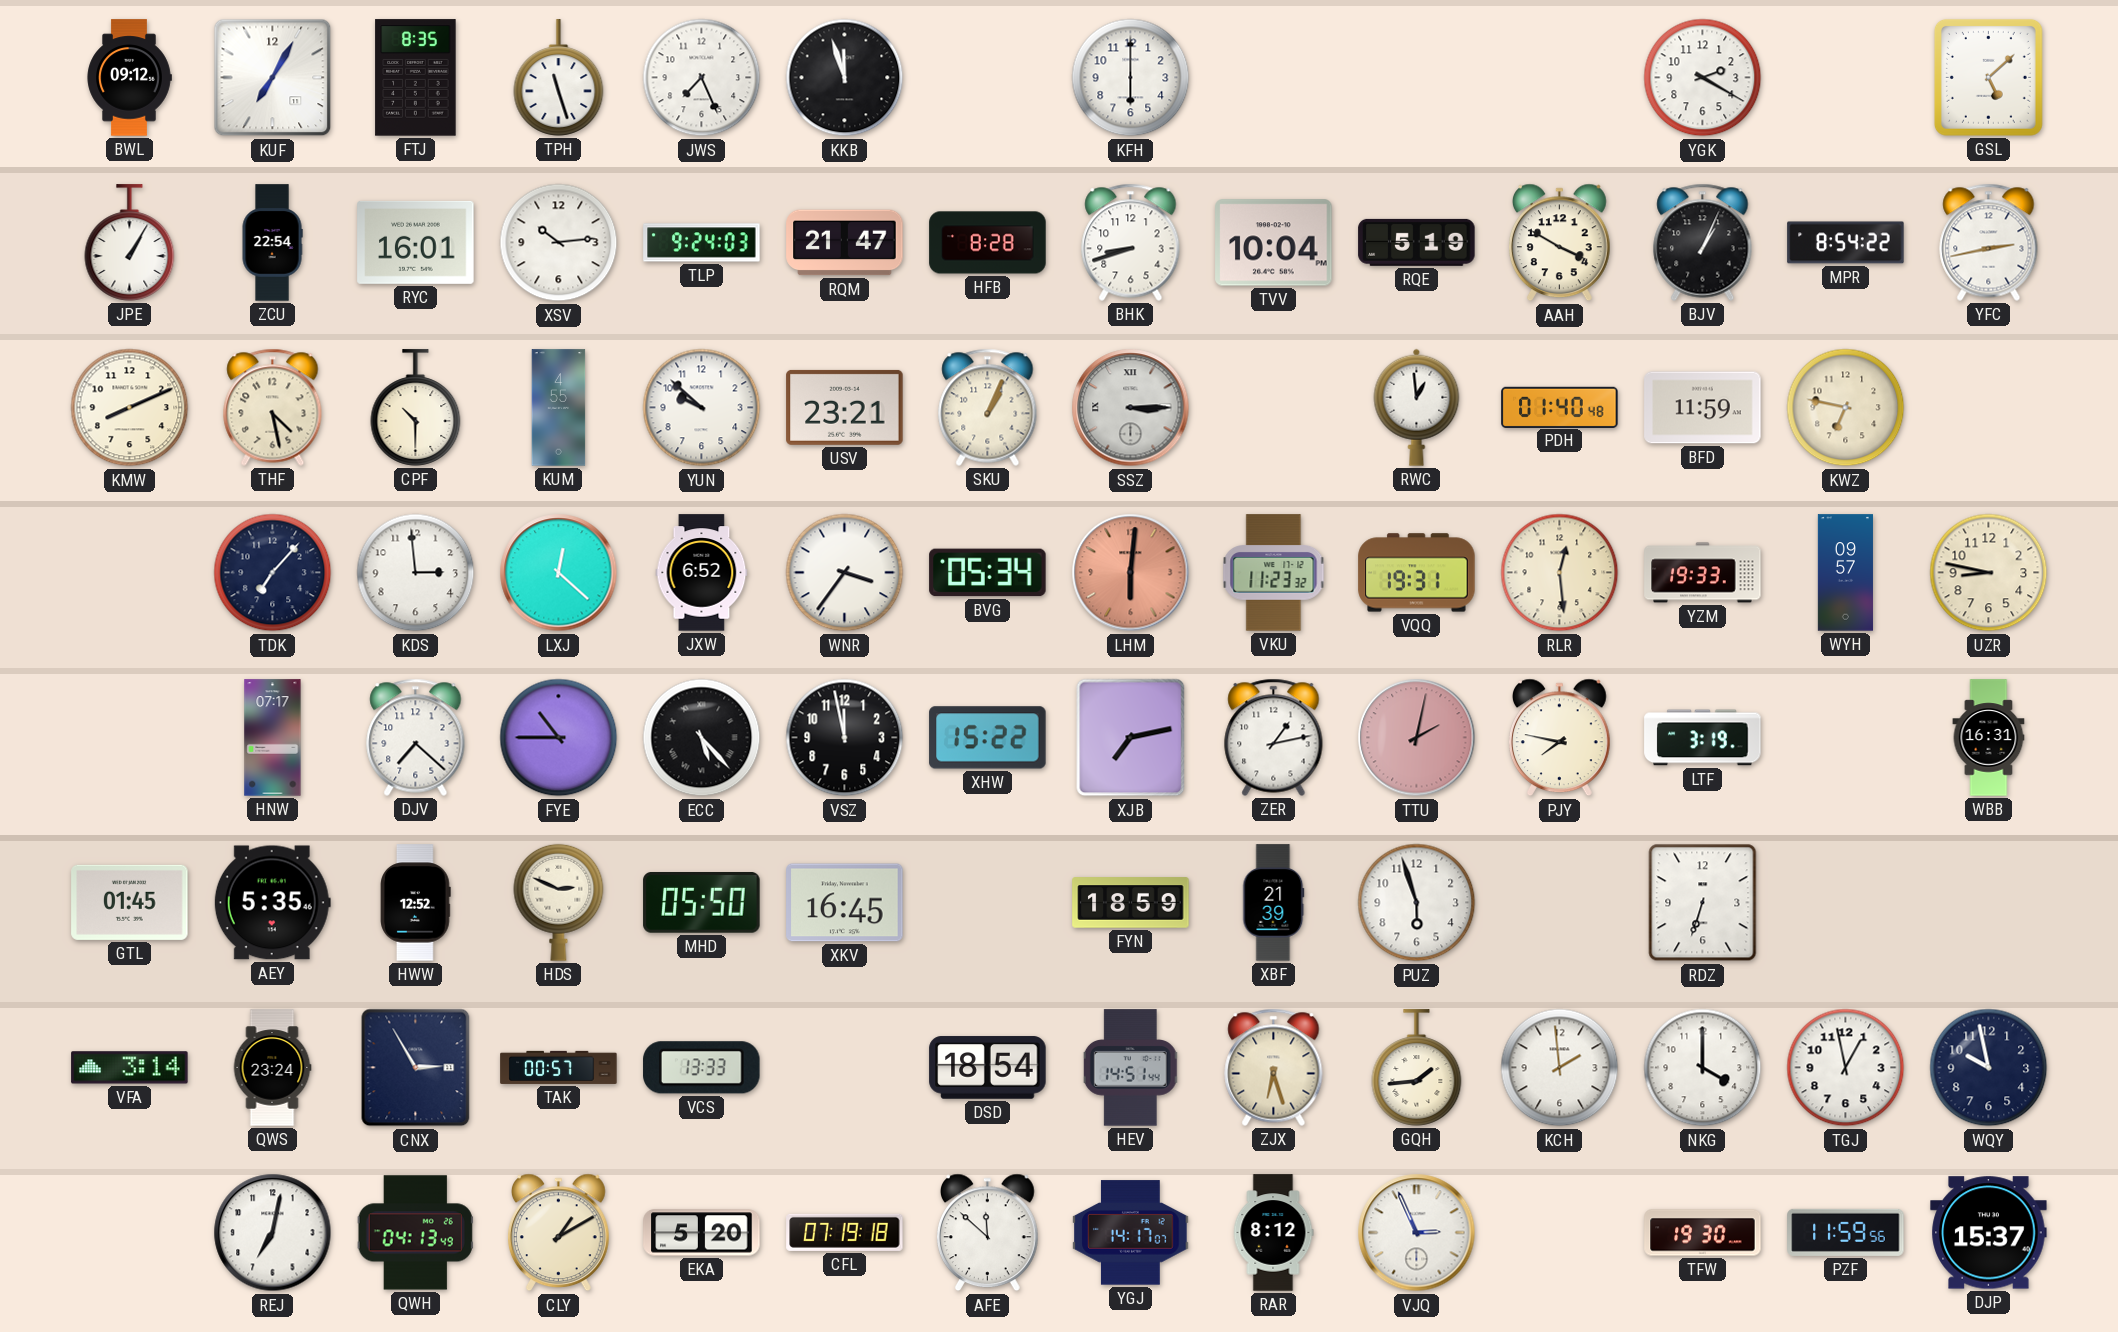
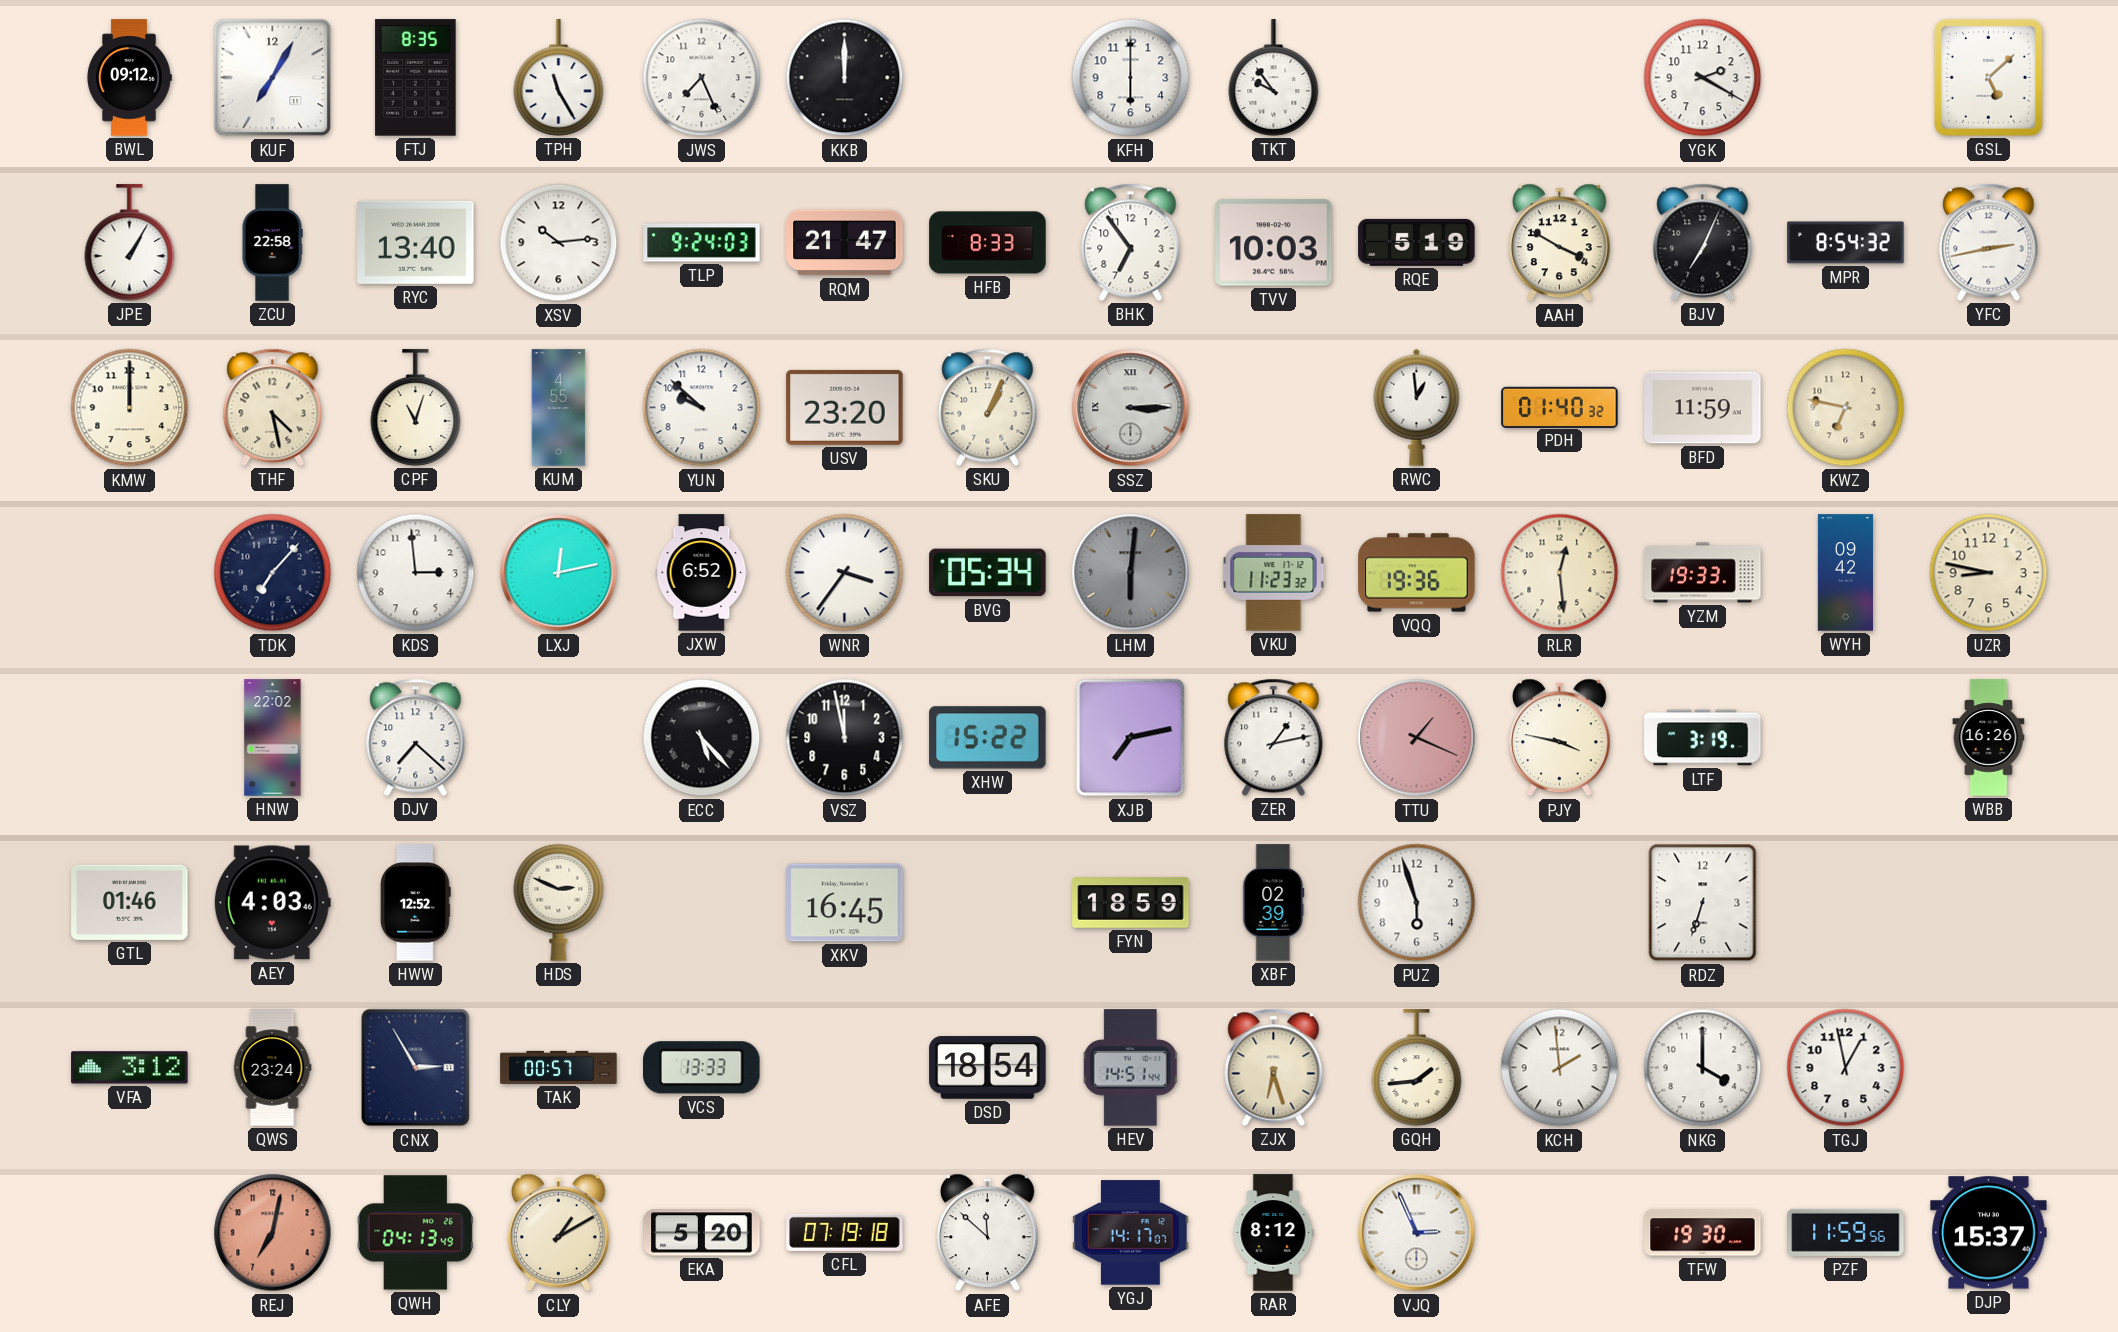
TPH: 11:27 -> 11:25 (559, 78)
KKB: 11:57 -> 12:00 (845, 78)
TKT: none -> 9:54 (1274, 78)
ZCU: 22:54 -> 22:58 (272, 243)
RYC: 16:01 -> 13:40 (416, 242)
HFB: 8:28 -> 8:33 (988, 243)
BHK: 8:42 -> 6:54 (1131, 242)
TVV: 10:04 -> 10:03 (1274, 243)
BJV: 1:04 -> 7:04 (1703, 242)
MPR: 8:54:22 -> 8:54:32 (1846, 243)
KMW: 8:11 -> 12:00 (130, 408)
CPF: 10:30 -> 11:03 (416, 408)
USV: 23:21 -> 23:20 (845, 407)
PDH: 01:40:48 -> 01:40:32 (1560, 407)
LXJ: 12:22 -> 12:13 (559, 573)
LHM dial: salmon -> grey (1131, 573)
VQQ: 19:31 -> 19:36 (1417, 573)
WYH: 09:57 -> 09:42 (1845, 573)
HNW: 07:17 -> 22:02 (273, 738)
FYE: 10:45 -> none (559, 738)
TTU: 2:02 -> 1:19 (1417, 738)
PJY: 7:47 -> 3:47 (1560, 738)
WBB: 16:31 -> 16:26 (1989, 738)
GTL: 01:45 -> 01:46 (130, 902)
AEY: 5:35 -> 4:03 (272, 903)
MHD: 05:50 -> none (702, 903)
XBF: 21:39 -> 02:39 (1274, 903)
VFA: 3:14 -> 3:12 (130, 1068)
WQY: 9:58 -> none (1989, 1068)
REJ dial: white -> salmon (273, 1233)
